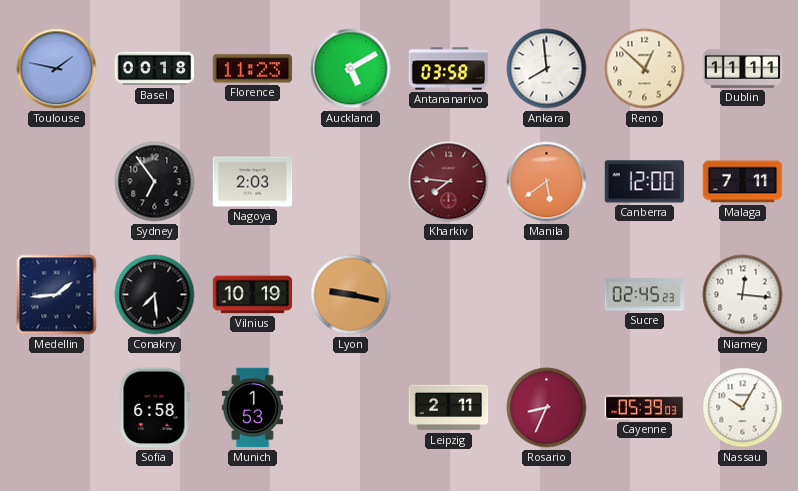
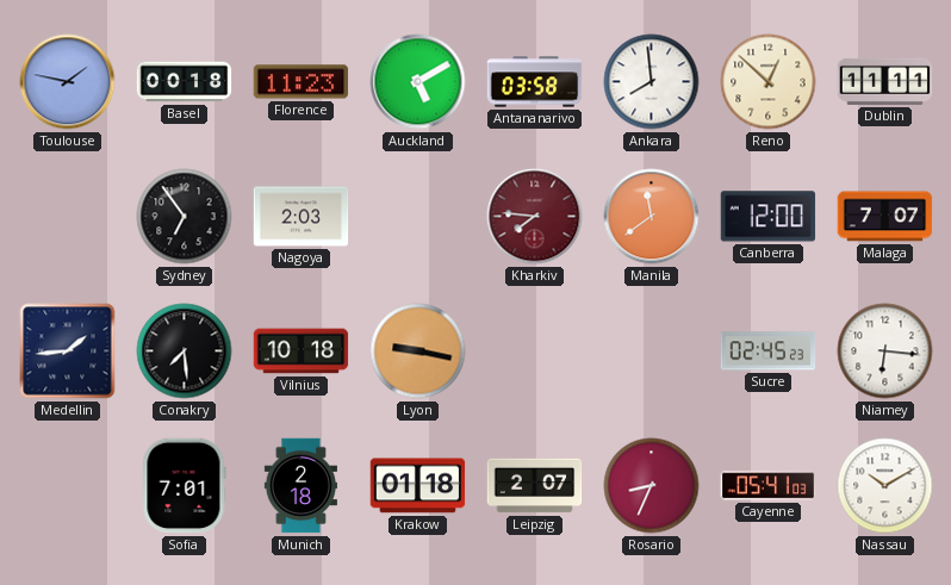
Manila: 5:39 -> 11:39 (652, 217)
Malaga: 7:11 -> 7:07 (885, 217)
Vilnius: 10:19 -> 10:18 (302, 351)
Niamey: 12:16 -> 6:16 (885, 351)
Sofia: 6:58 -> 7:01 (184, 486)
Munich: 1:53 -> 2:18 (300, 486)
Krakow: none -> 01:18 (418, 486)
Leipzig: 2:11 -> 2:07 (535, 486)
Cayenne: 05:39 -> 05:41 (769, 486)
Nassau: 10:05 -> 10:10 (885, 486)
